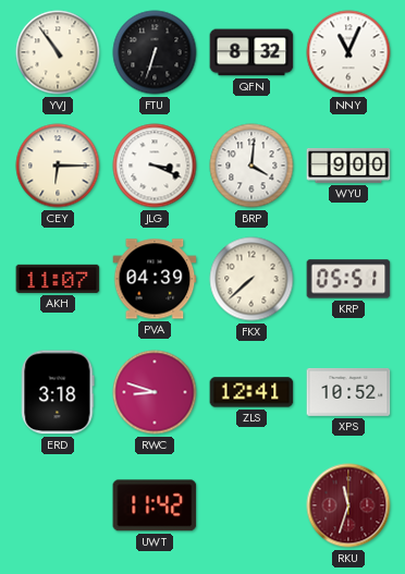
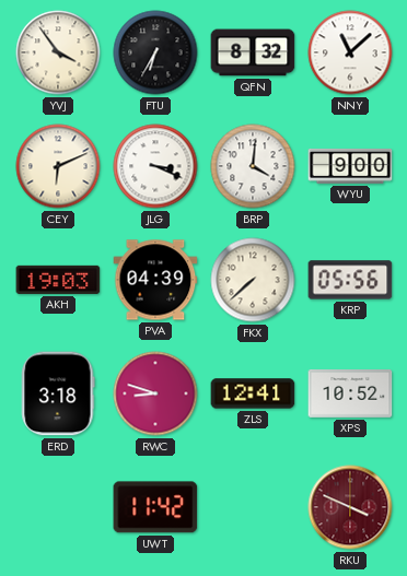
YVJ: 10:54 -> 3:54 (58, 52)
FTU: 6:33 -> 6:35 (155, 52)
NNY: 11:04 -> 11:08 (350, 52)
CEY: 6:15 -> 6:11 (58, 166)
AKH: 11:07 -> 19:03 (58, 280)
KRP: 05:51 -> 05:56 (350, 280)
RKU: 11:33 -> 3:49 (350, 507)
